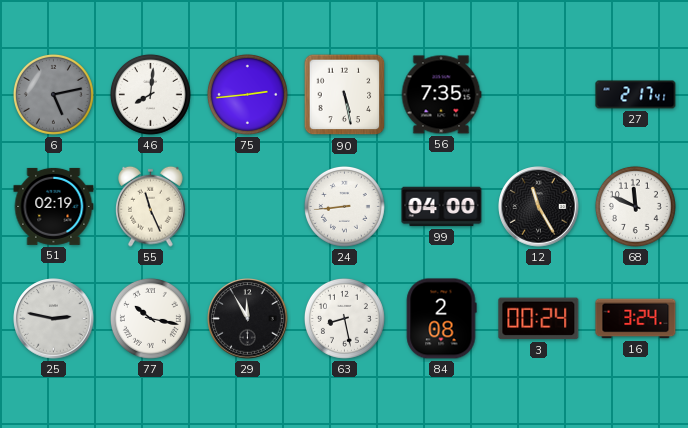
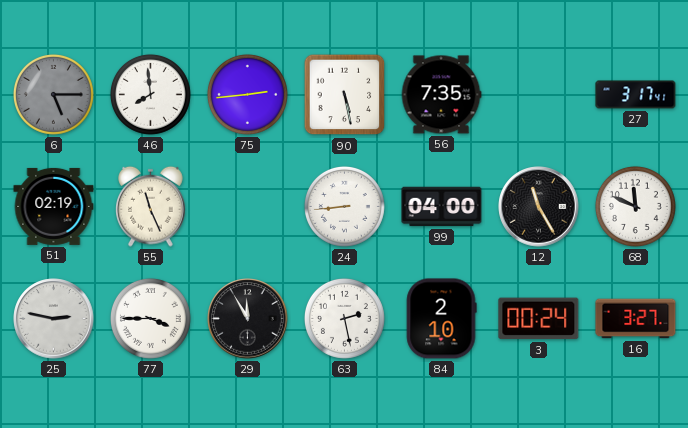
6: 5:13 -> 5:15 (53, 94)
46: 8:01 -> 7:59 (150, 94)
27: 2:17 -> 3:17 (636, 95)
77: 10:17 -> 3:45 (150, 318)
63: 8:28 -> 2:28 (344, 318)
84: 2:08 -> 2:10 (441, 319)
16: 3:24 -> 3:27 (636, 319)
